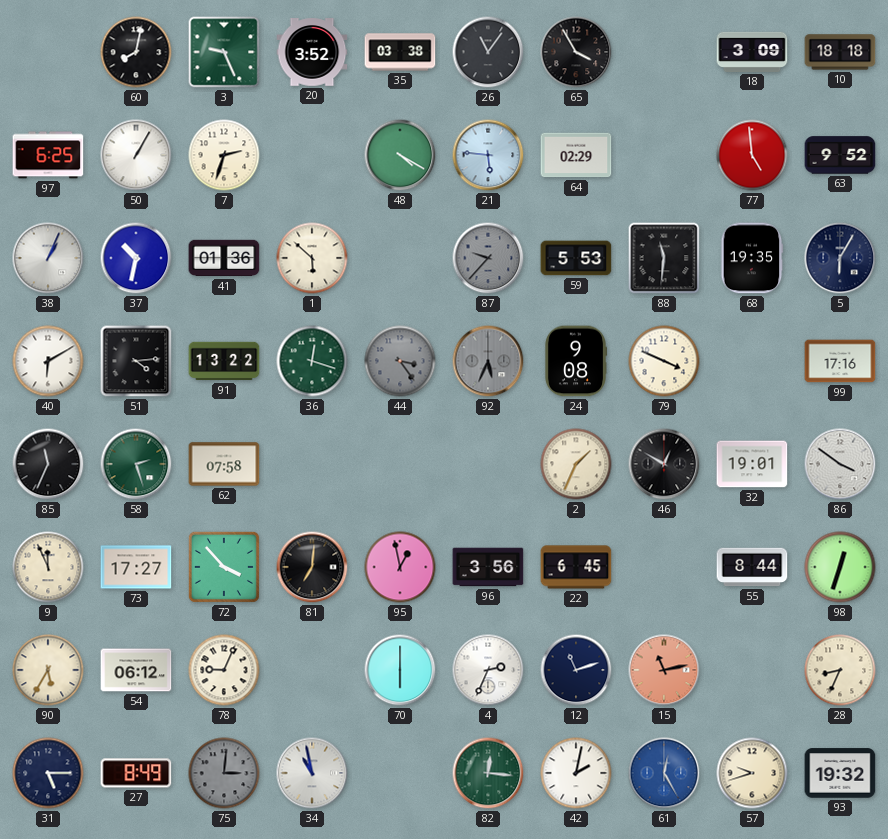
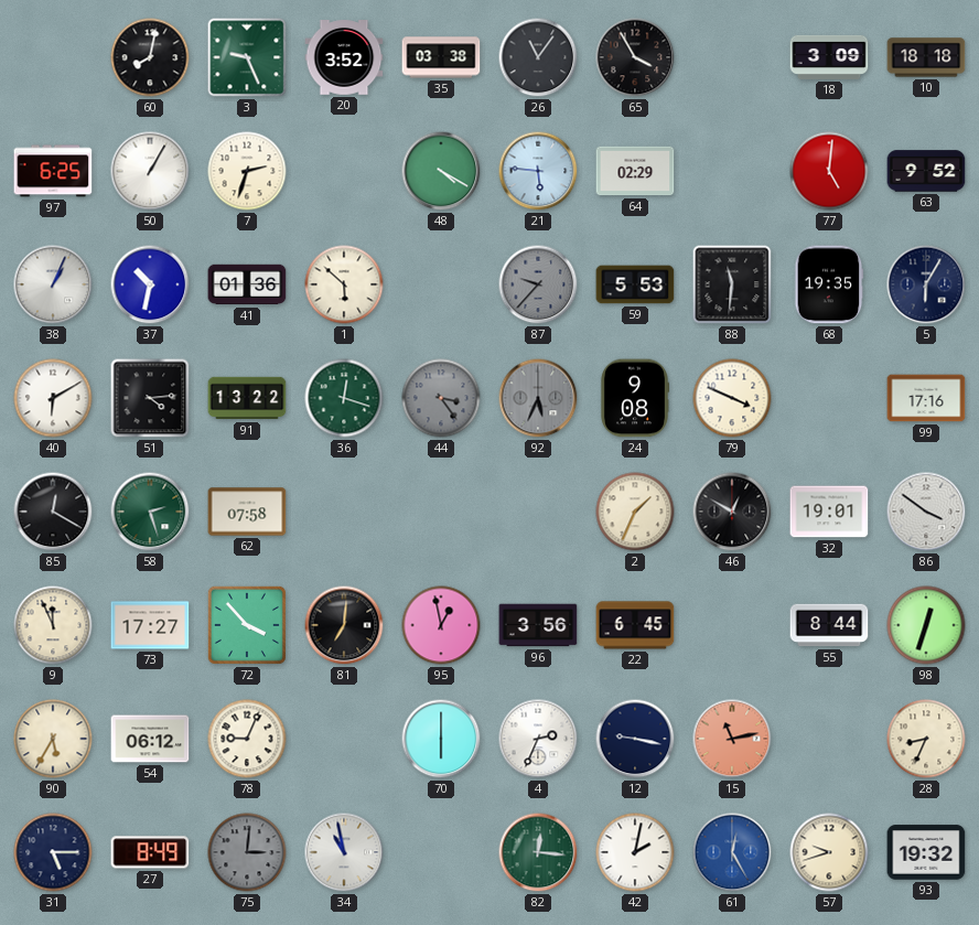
77: 4:59 -> 5:01 (829, 171)
85: 11:34 -> 12:20 (53, 512)
12: 11:12 -> 9:17 (635, 739)
